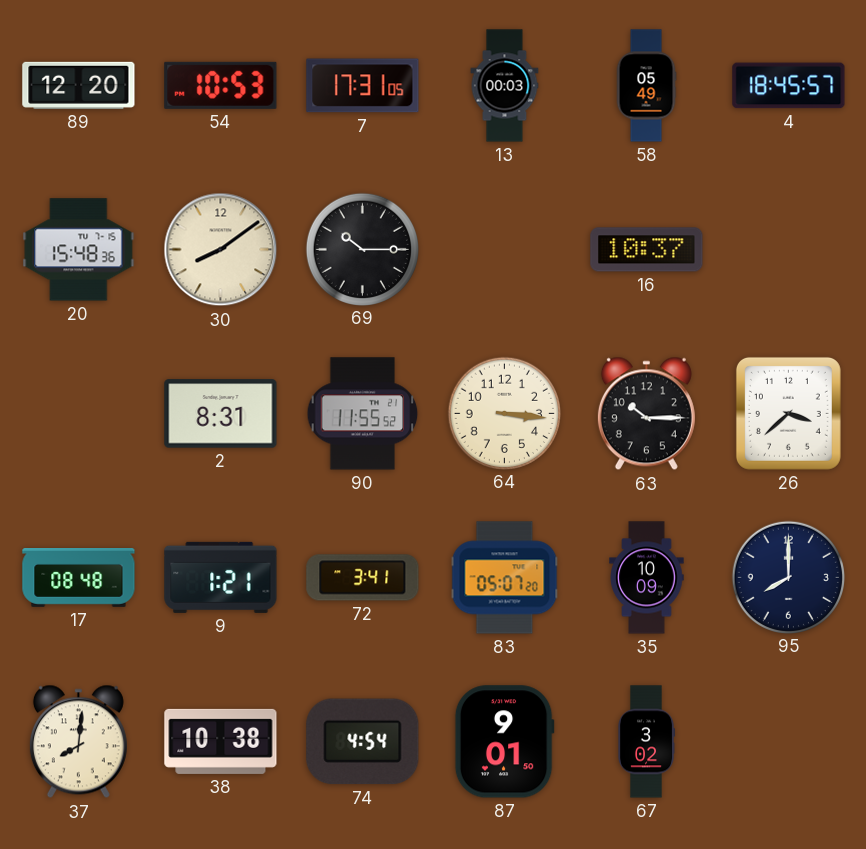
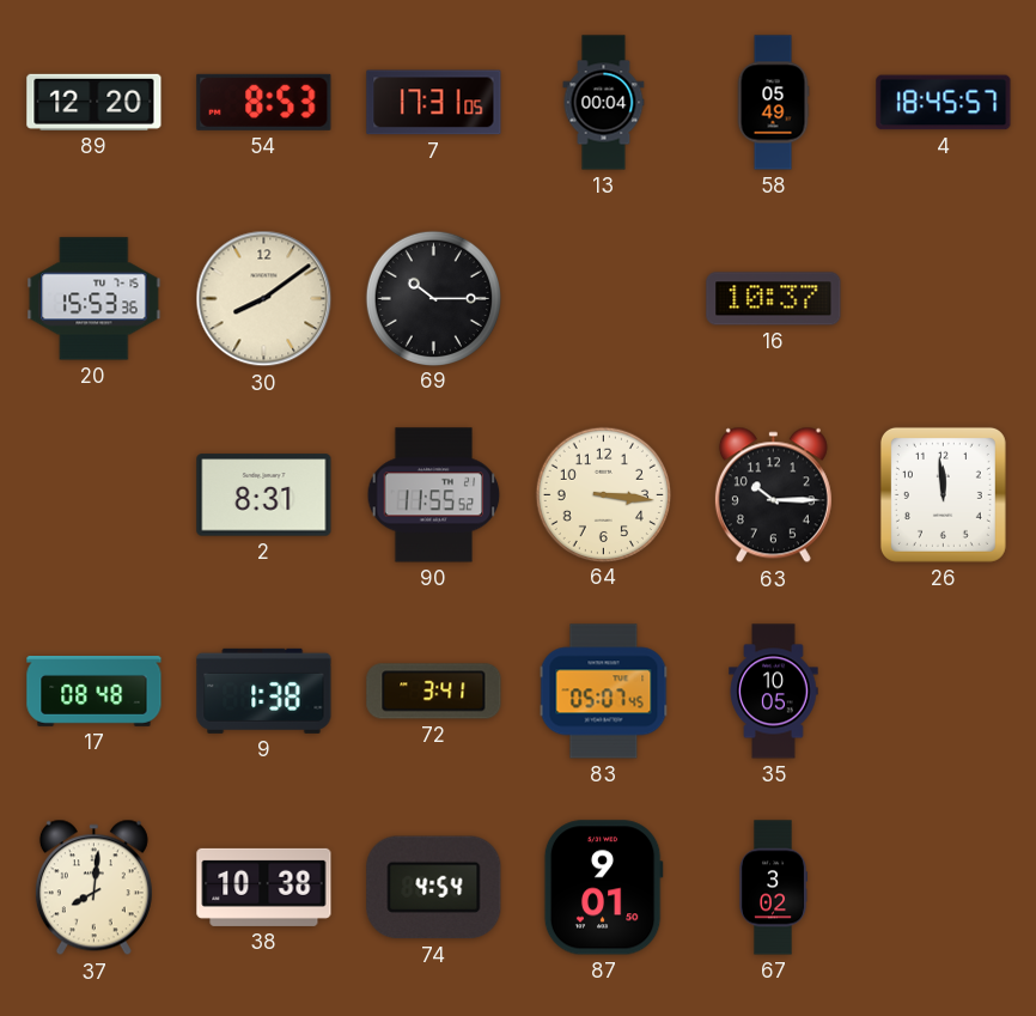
54: 10:53 -> 8:53 (264, 102)
13: 00:03 -> 00:04 (604, 103)
20: 15:48 -> 15:53 (95, 299)
26: 3:38 -> 11:59 (943, 494)
9: 1:21 -> 1:38 (264, 690)
83: 05:07:20 -> 05:07:45 (604, 692)
35: 10:09 -> 10:05 (774, 692)
95: 8:00 -> none (788, 577)
